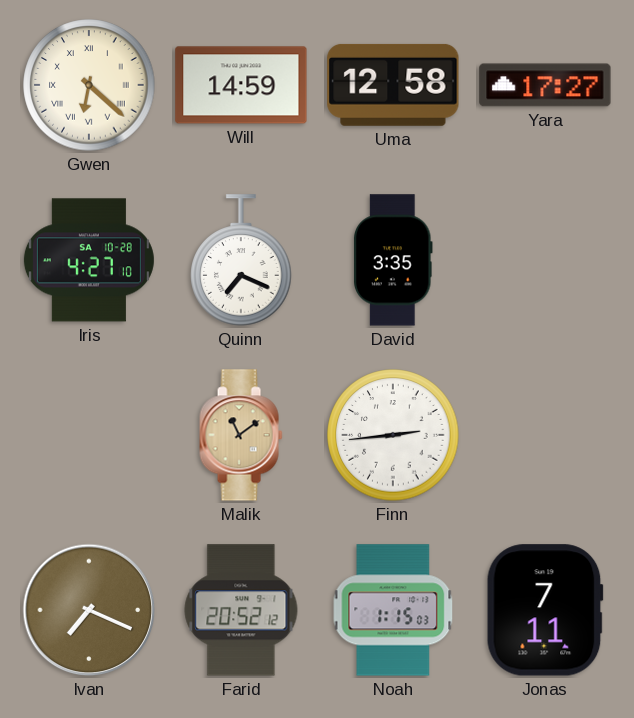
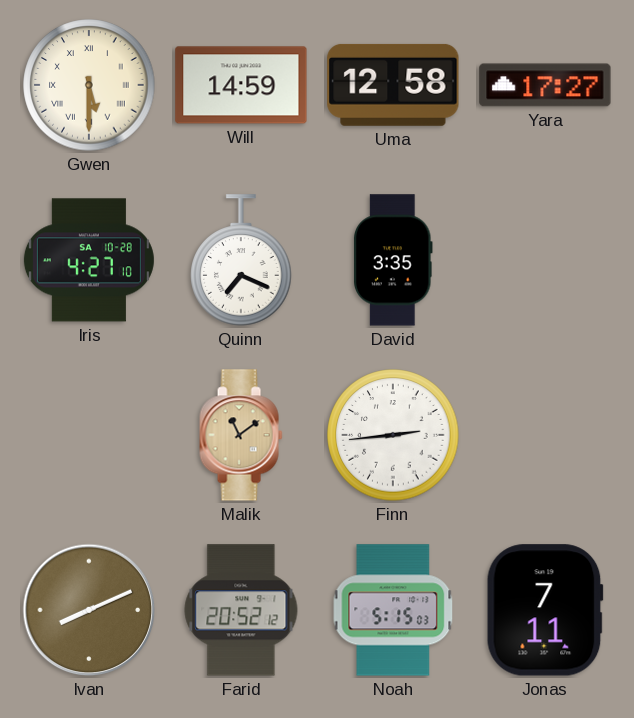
Gwen: 6:22 -> 5:30 (89, 85)
Ivan: 7:19 -> 8:11 (89, 610)
Noah: 1:15 -> 5:15 (393, 610)
